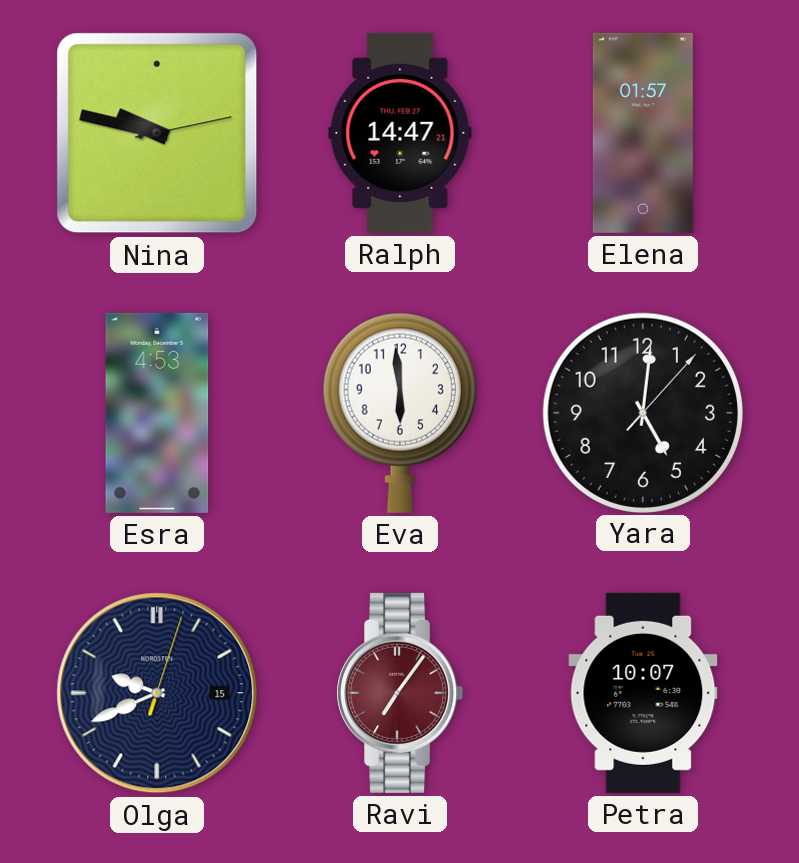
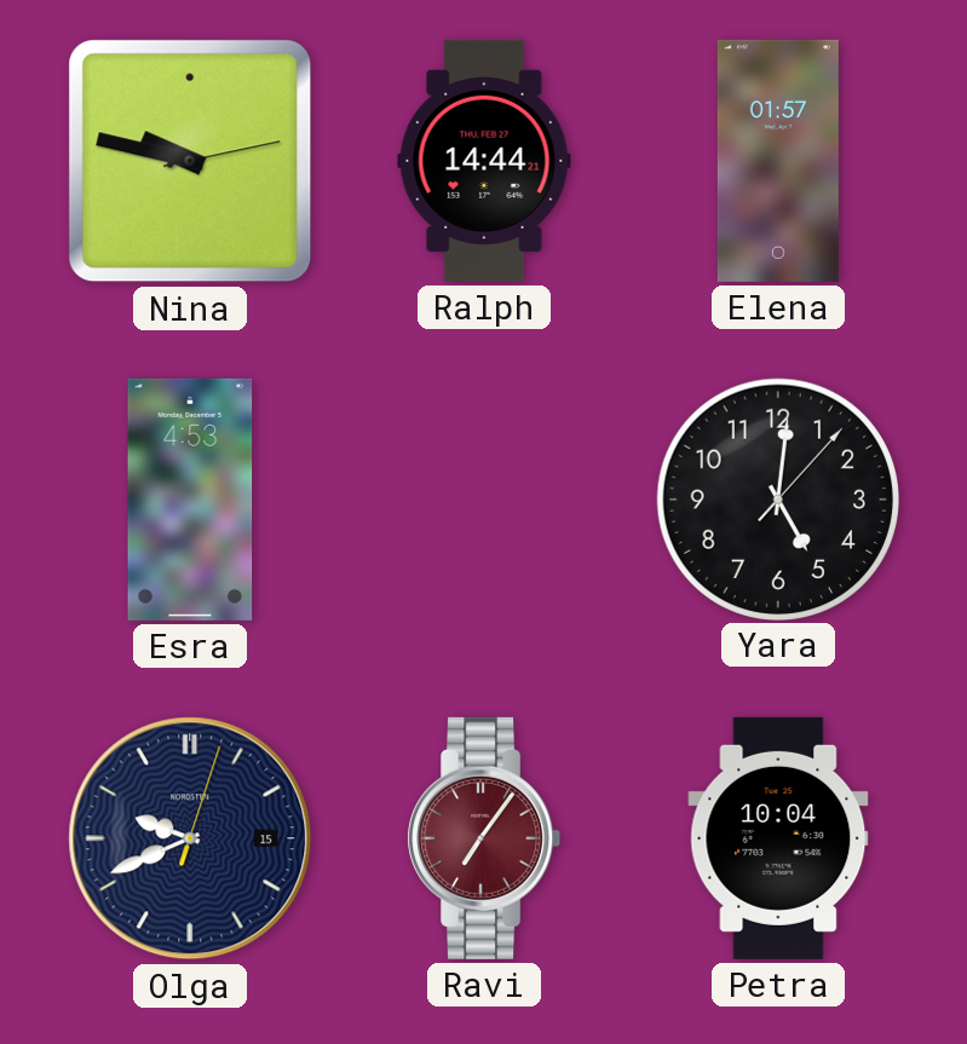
Ralph: 14:47 -> 14:44 (484, 161)
Eva: 5:59 -> none (400, 413)
Petra: 10:07 -> 10:04 (778, 838)
